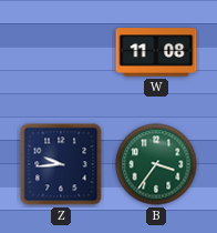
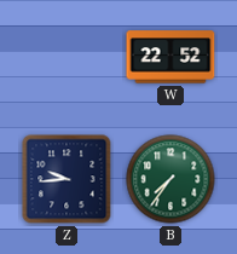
W: 11:08 -> 22:52 (170, 57)
B: 3:36 -> 7:36 (170, 179)
